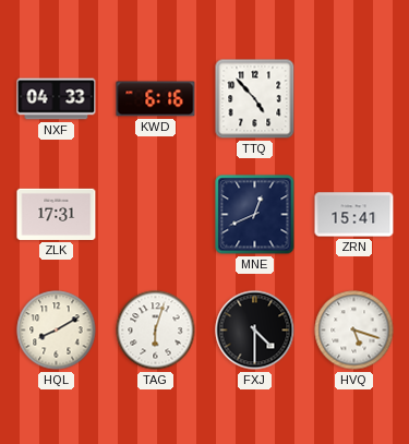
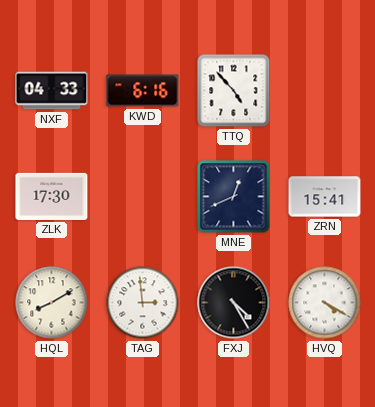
ZLK: 17:31 -> 17:30 (52, 196)
TAG: 6:03 -> 2:59 (143, 303)
FXJ: 4:30 -> 4:25 (234, 303)
HVQ: 5:18 -> 4:20 (325, 303)
